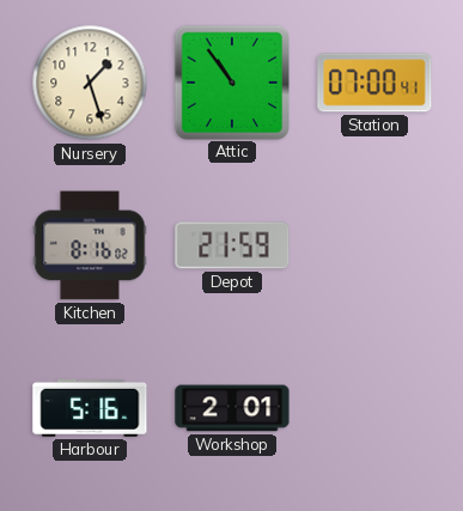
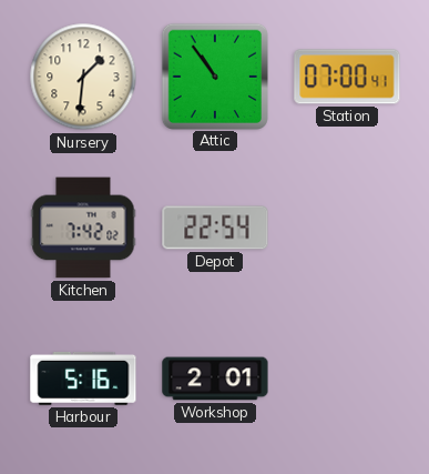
Nursery: 1:27 -> 1:31 (83, 77)
Kitchen: 8:16 -> 7:42 (83, 228)
Depot: 21:59 -> 22:54 (215, 228)
